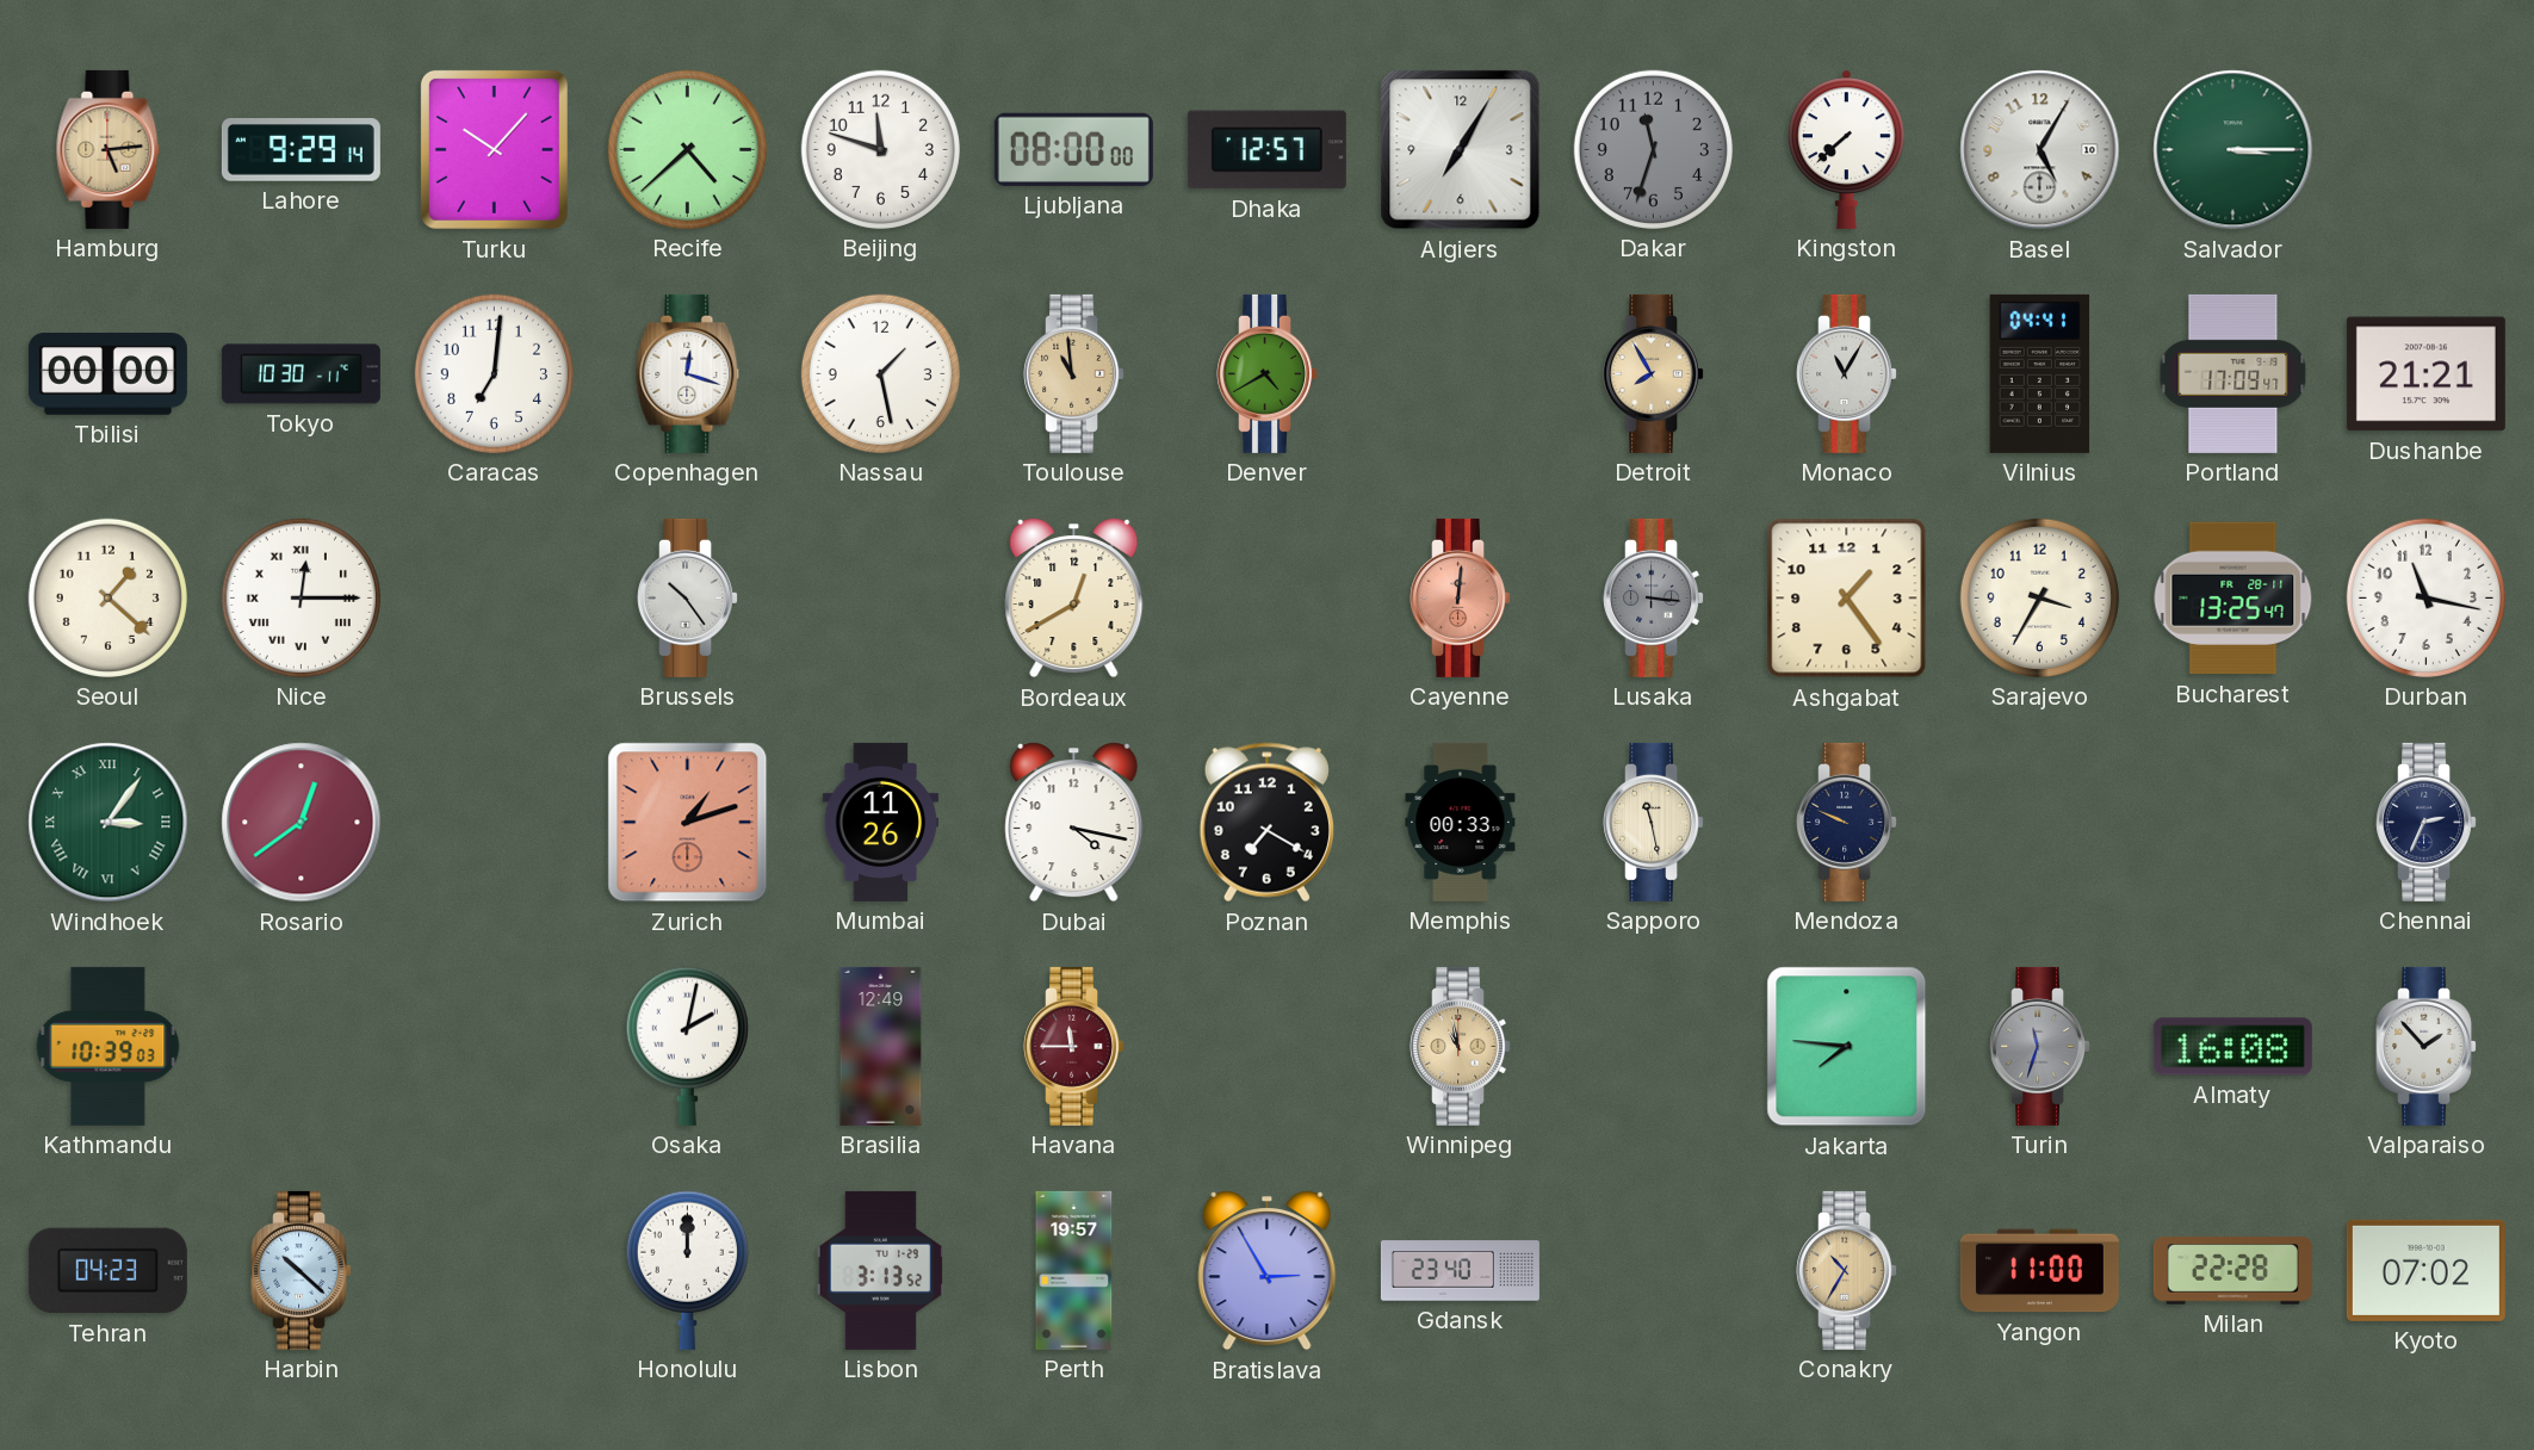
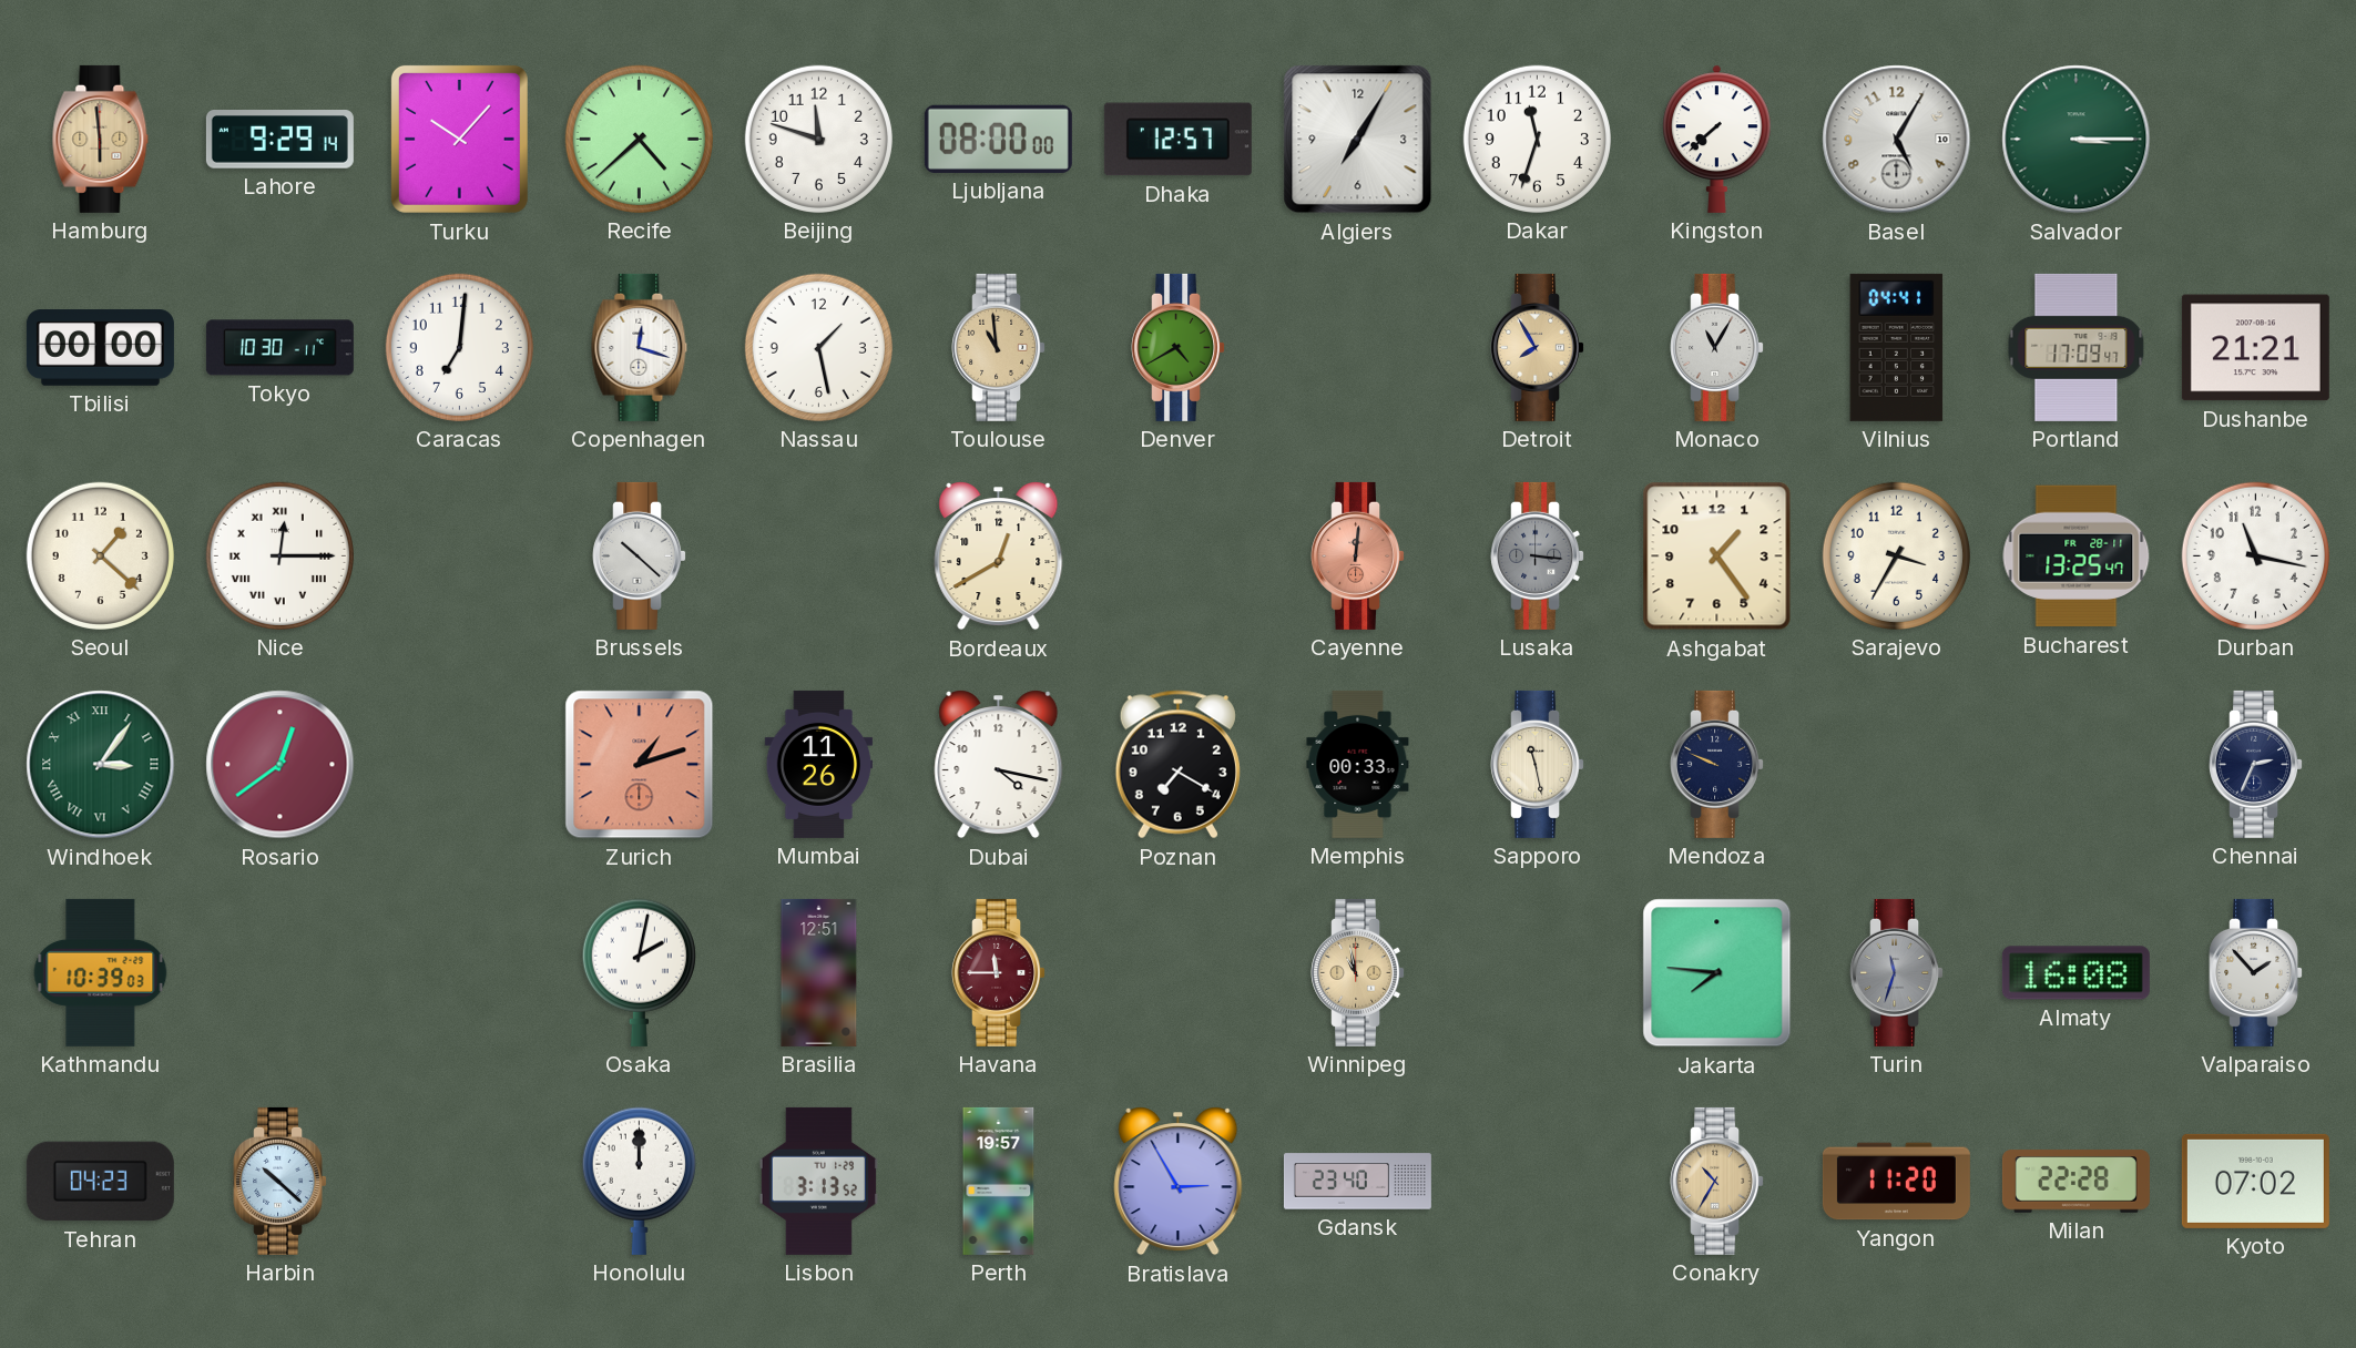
Hamburg: 5:14 -> 5:59 (101, 139)
Dakar dial: grey -> white (1537, 139)
Brussels: 10:24 -> 10:22 (640, 555)
Brasilia: 12:49 -> 12:51 (819, 972)
Yangon: 11:00 -> 11:20 (1896, 1182)
